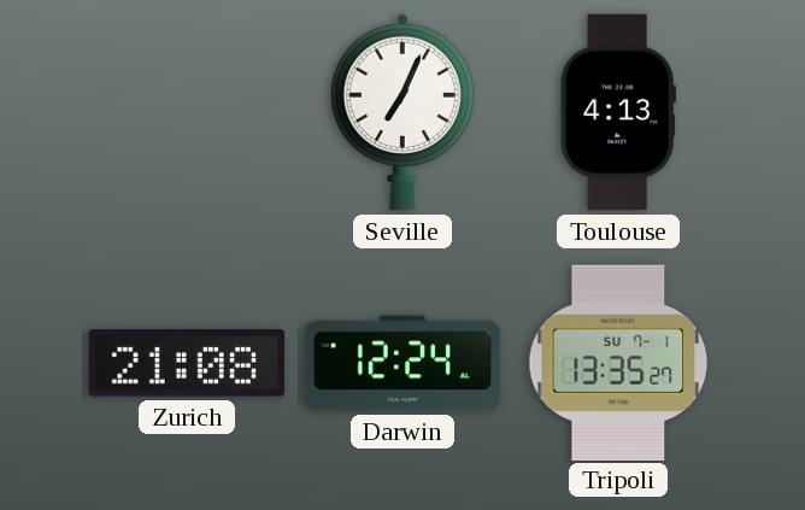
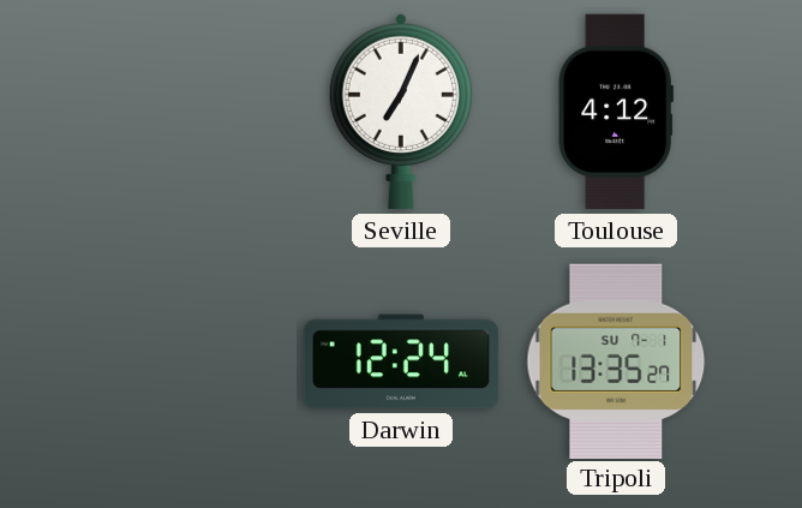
Toulouse: 4:13 -> 4:12 (616, 112)
Zurich: 21:08 -> none (186, 363)
